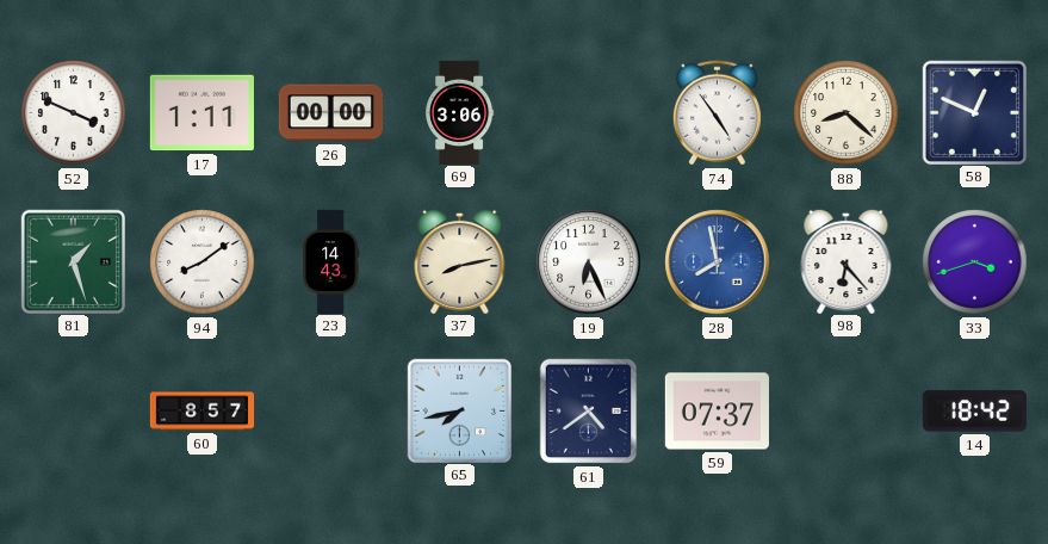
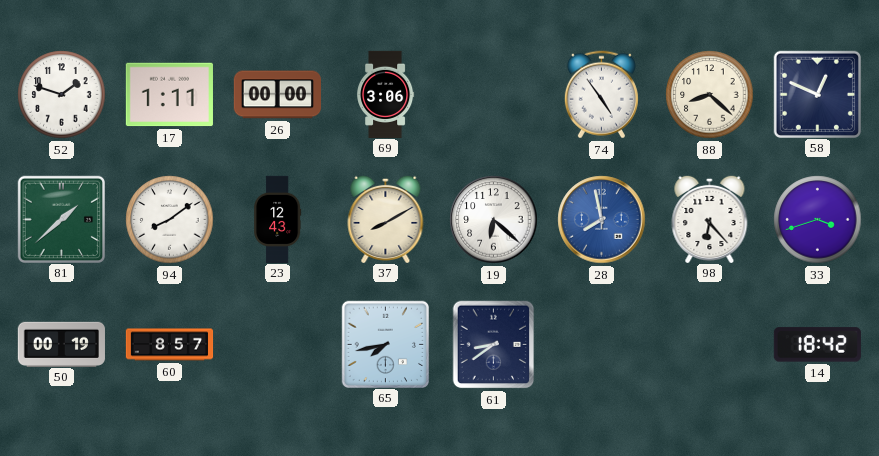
52: 3:49 -> 1:48 (62, 95)
81: 1:27 -> 1:38 (61, 219)
23: 14:43 -> 12:43 (278, 219)
37: 8:13 -> 8:10 (386, 218)
19: 6:26 -> 6:22 (494, 220)
50: none -> 00:19 (61, 344)
61: 4:39 -> 8:39 (494, 345)
59: 07:37 -> none (717, 412)
